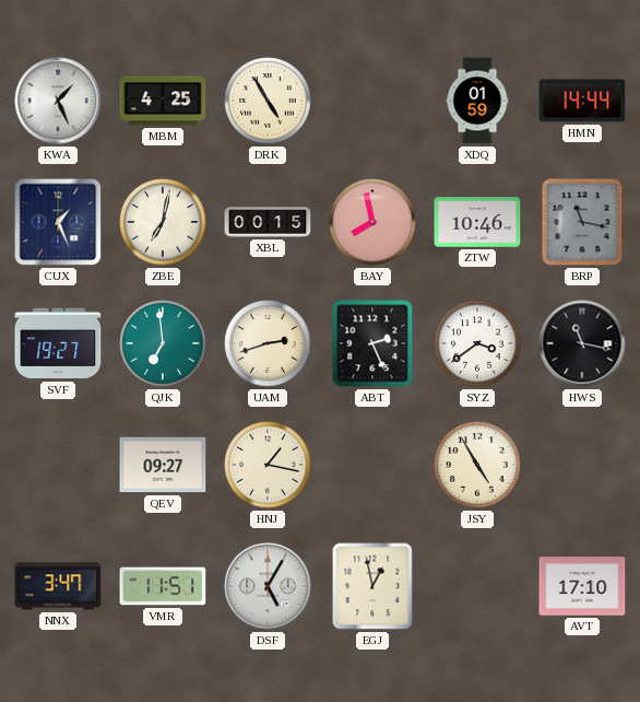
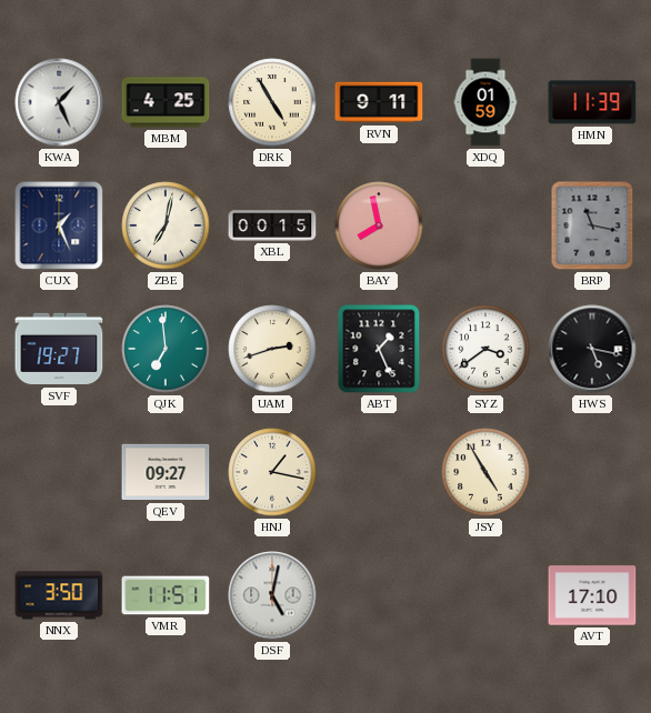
RVN: none -> 9:11 (379, 102)
HMN: 14:44 -> 11:39 (592, 102)
ZTW: 10:46 -> none (477, 222)
ABT: 2:26 -> 1:26 (379, 349)
HWS: 11:17 -> 5:17 (592, 349)
NNX: 3:47 -> 3:50 (59, 595)
DSF: 5:05 -> 5:02 (272, 595)
EGJ: 12:58 -> none (372, 586)
